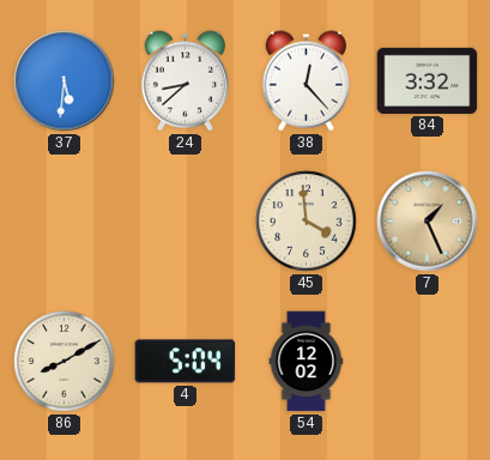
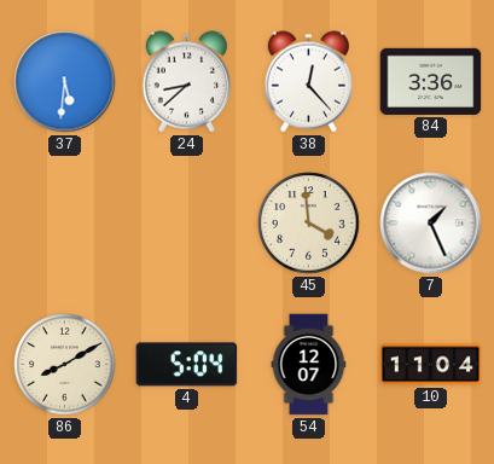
84: 3:32 -> 3:36 (431, 81)
7 dial: champagne -> white (431, 224)
54: 12:02 -> 12:07 (309, 365)
10: none -> 11:04 (431, 365)
